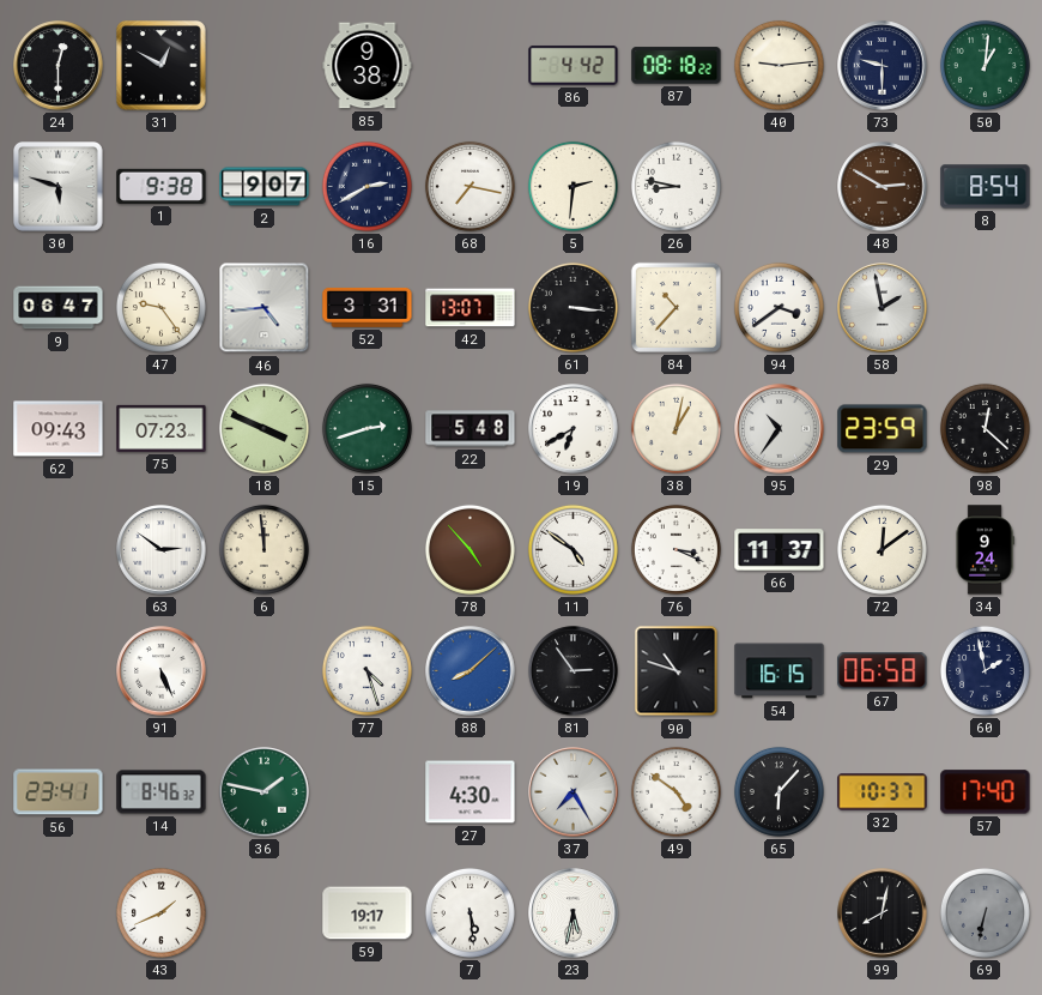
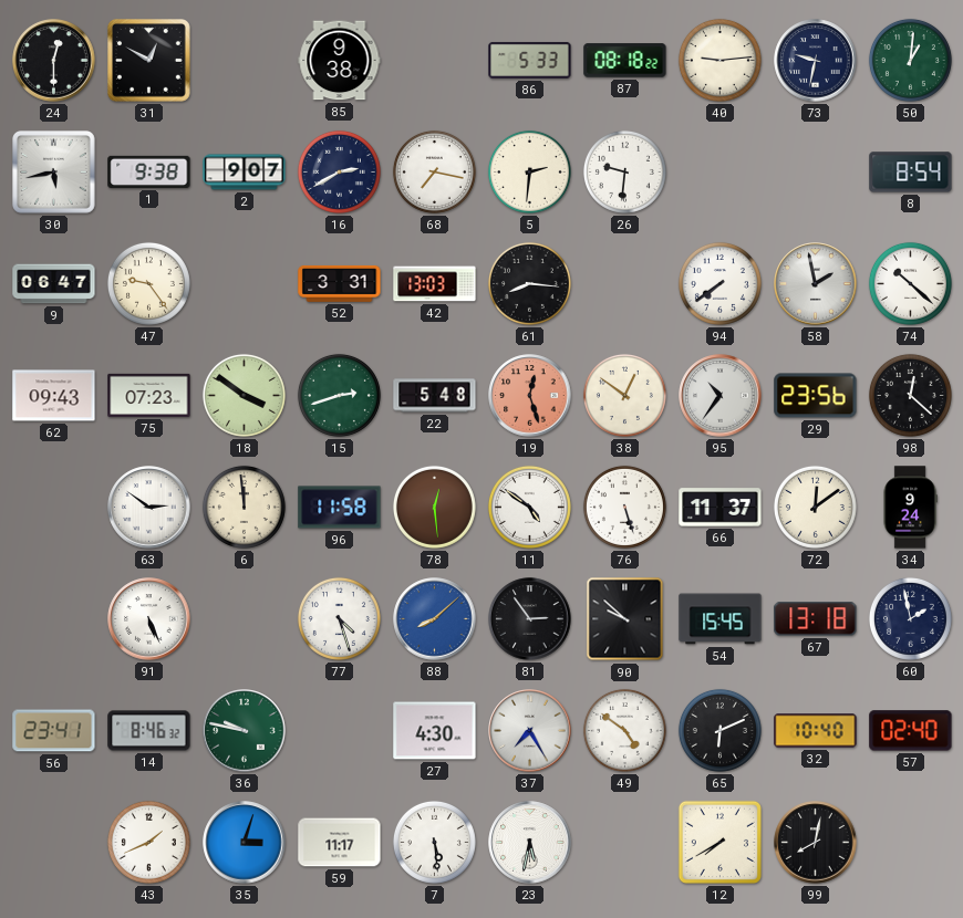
86: 4:42 -> 5:33 (530, 60)
73: 9:30 -> 9:32 (816, 61)
30: 5:48 -> 5:43 (54, 173)
26: 8:47 -> 9:31 (624, 171)
48: 2:50 -> none (883, 187)
46: 4:44 -> none (265, 308)
42: 13:07 -> 13:03 (435, 284)
61: 3:16 -> 8:16 (529, 283)
84: 10:37 -> none (676, 307)
94: 3:39 -> 7:39 (719, 283)
74: none -> 10:22 (910, 283)
18: 3:49 -> 3:51 (244, 395)
19: 6:40 -> 12:27 (530, 396)
19 dial: white -> salmon (530, 396)
38: 1:02 -> 12:51 (624, 395)
29: 23:59 -> 23:56 (816, 396)
96: none -> 11:58 (340, 508)
78: 4:53 -> 12:29 (434, 507)
76: 3:19 -> 5:27 (624, 507)
90: 10:48 -> 9:52 (625, 619)
54: 16:15 -> 15:45 (721, 619)
67: 06:58 -> 13:18 (816, 619)
36: 1:47 -> 9:47 (245, 731)
65: 6:07 -> 6:11 (719, 730)
32: 10:37 -> 10:40 (816, 731)
57: 17:40 -> 02:40 (911, 731)
35: none -> 3:03 (245, 843)
59: 19:17 -> 11:17 (340, 843)
12: none -> 7:40 (719, 842)
69: 6:32 -> none (985, 912)
